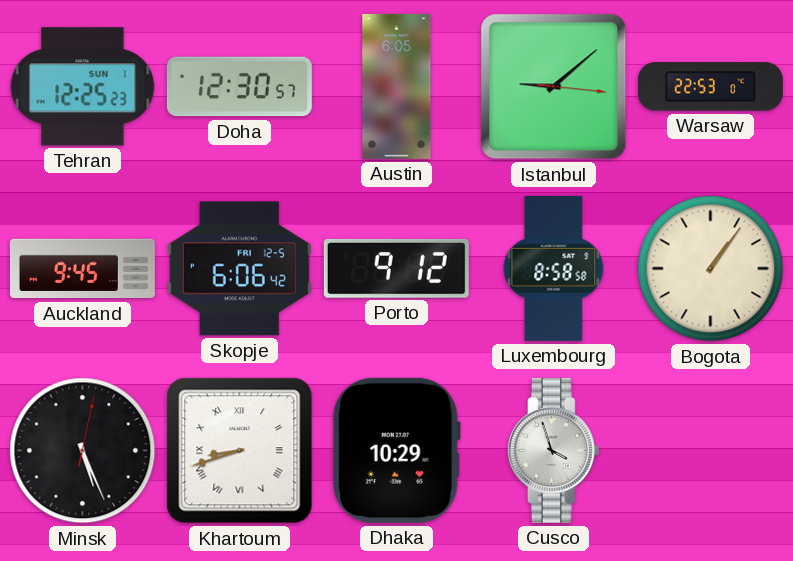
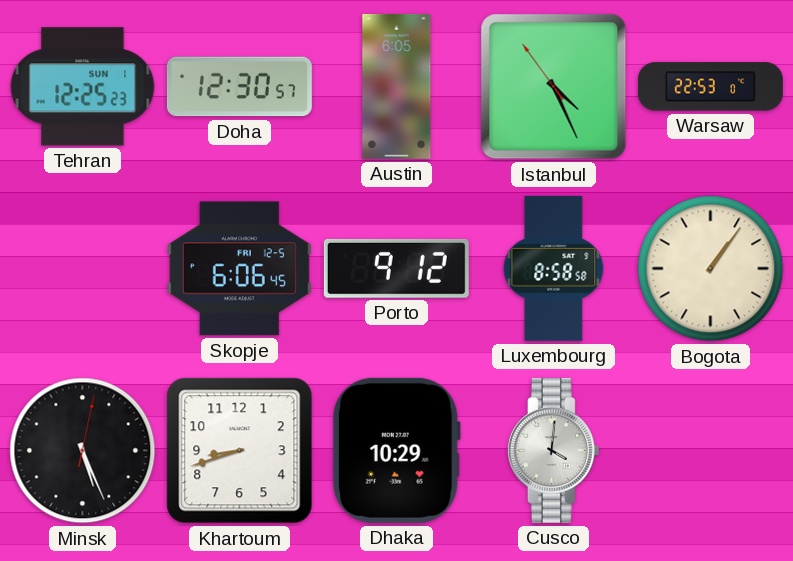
Istanbul: 9:08 -> 4:25 (554, 87)
Auckland: 9:45 -> none (82, 269)
Skopje: 6:06:42 -> 6:06:45 (239, 269)
Khartoum numerals: Roman -> Arabic (240, 451)
Cusco: 3:57 -> 4:01 (553, 450)
